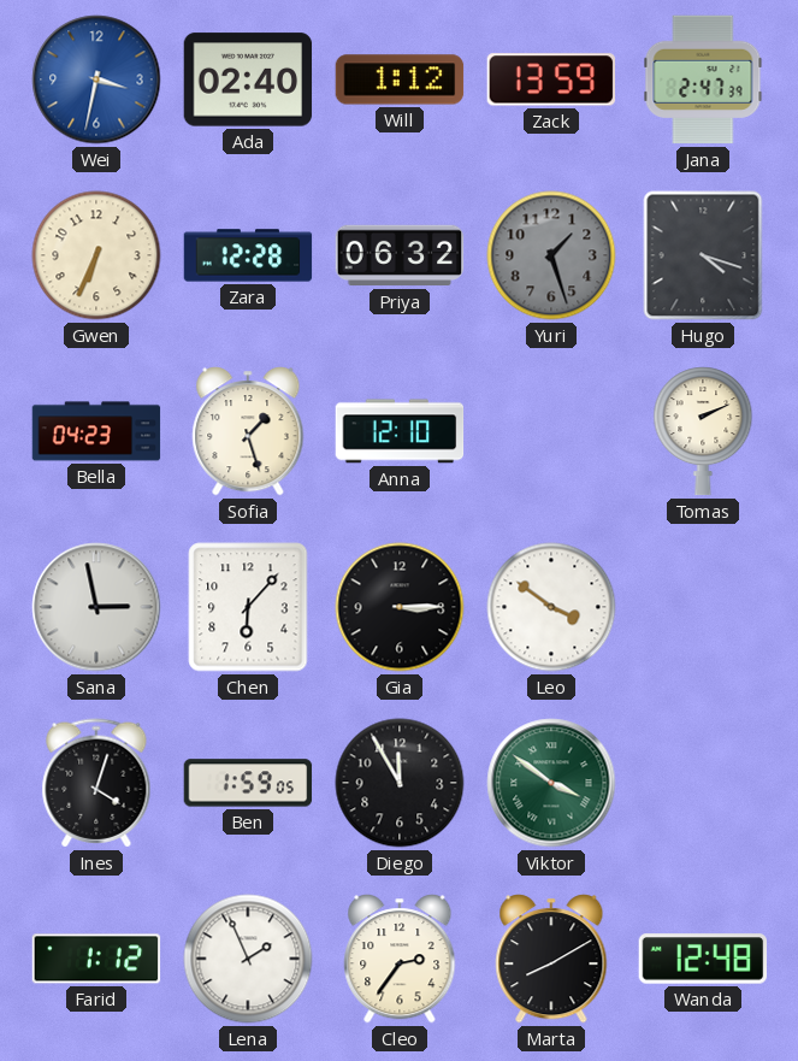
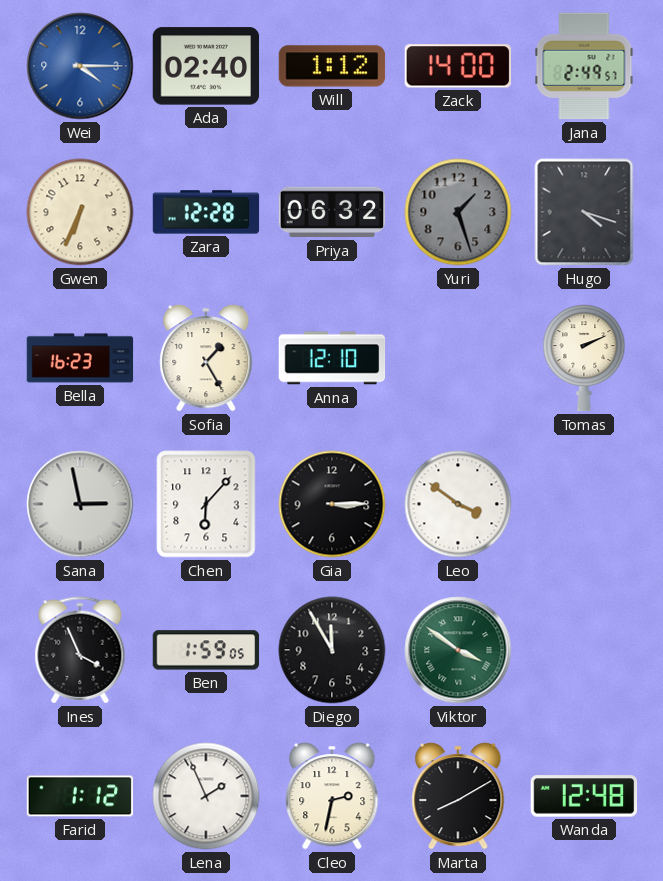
Wei: 3:32 -> 4:15 (80, 66)
Zack: 13:59 -> 14:00 (457, 66)
Jana: 2:47 -> 2:49 (584, 66)
Bella: 04:23 -> 16:23 (80, 358)
Sofia: 1:27 -> 1:25 (206, 358)
Ines: 4:03 -> 3:56 (80, 650)
Cleo: 2:36 -> 2:32 (332, 796)
